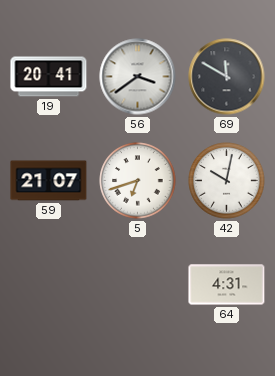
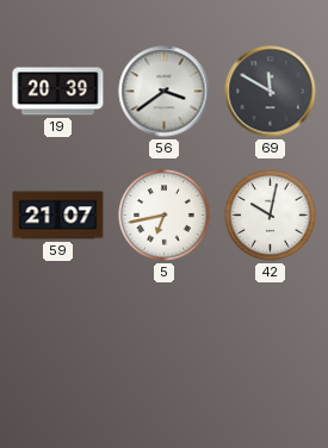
19: 20:41 -> 20:39 (58, 92)
5: 6:42 -> 6:43 (165, 216)
64: 4:31 -> none (227, 285)
